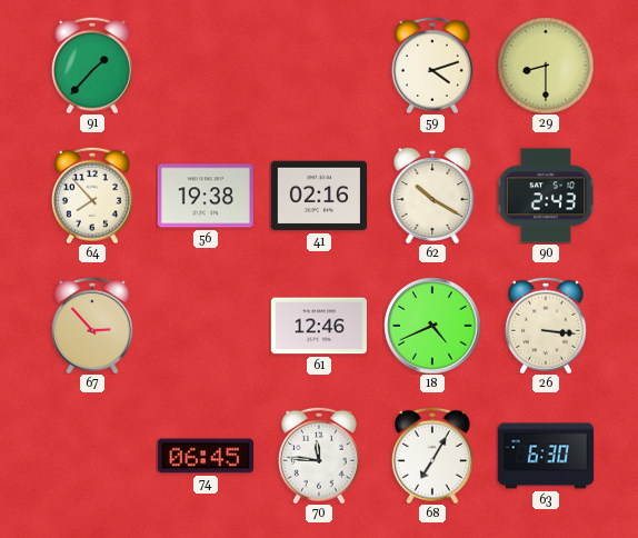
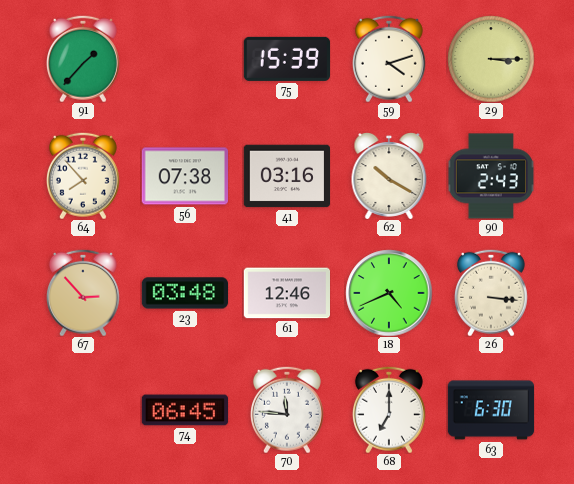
75: none -> 15:39 (286, 59)
29: 8:30 -> 3:15 (491, 59)
56: 19:38 -> 07:38 (184, 176)
41: 02:16 -> 03:16 (286, 176)
23: none -> 03:48 (184, 293)
68: 7:05 -> 7:00 (389, 410)
